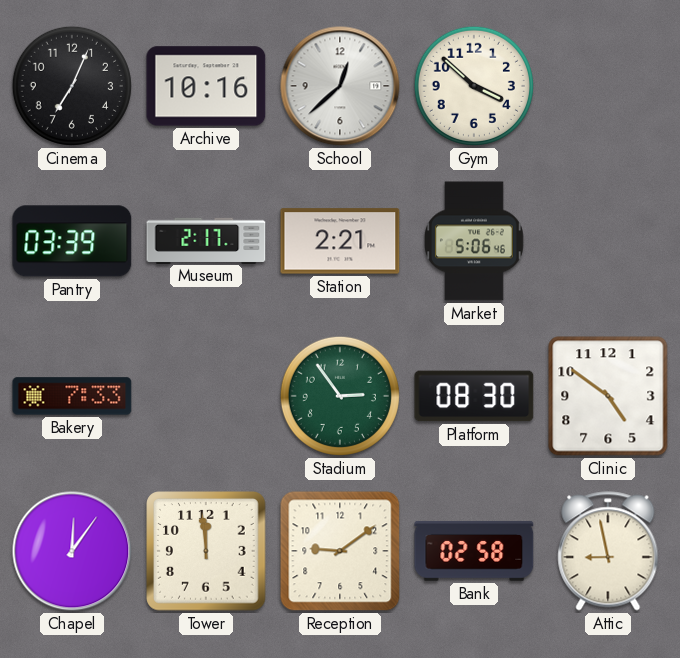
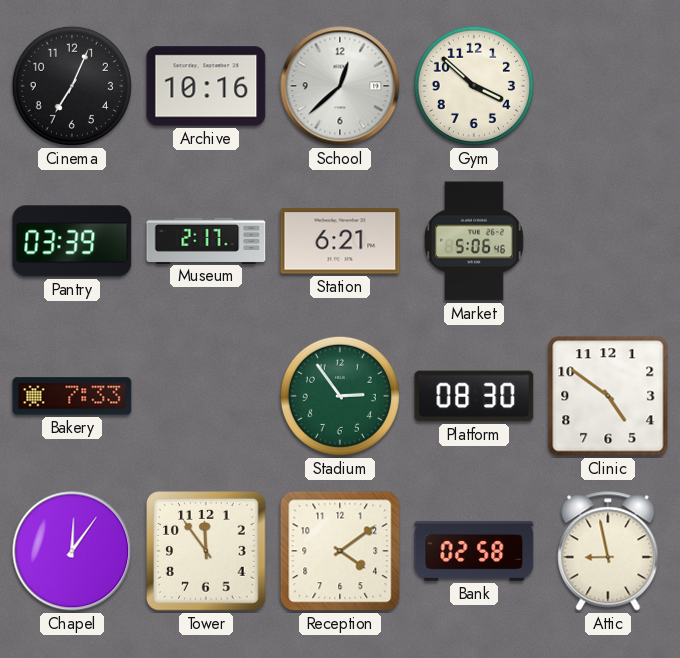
Station: 2:21 -> 6:21 (340, 241)
Tower: 11:59 -> 11:54 (206, 551)
Reception: 9:09 -> 4:09 (340, 551)
